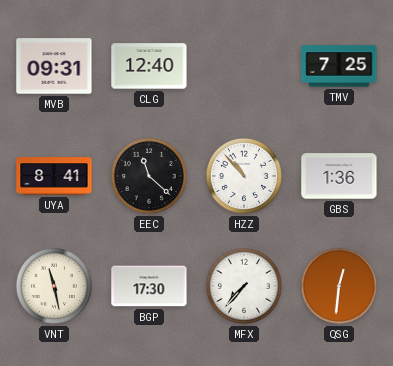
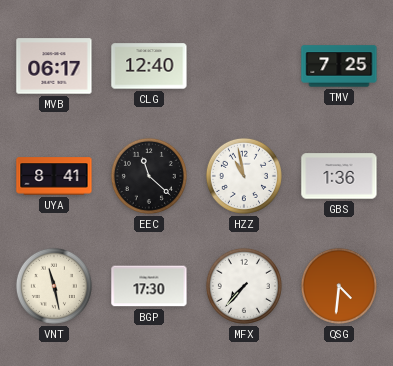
MVB: 09:31 -> 06:17 (54, 66)
HZZ: 10:53 -> 10:58 (244, 176)
QSG: 12:31 -> 4:31 (339, 286)
